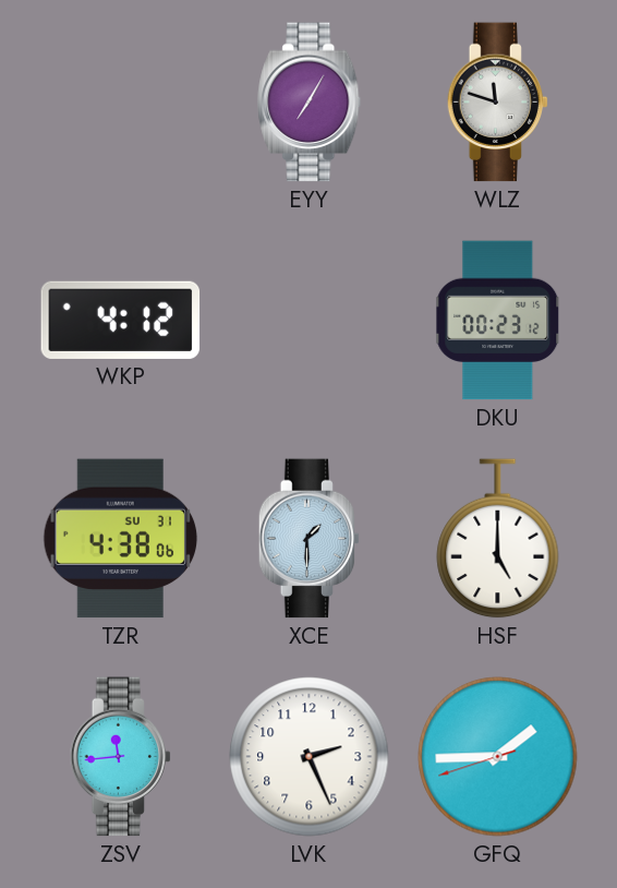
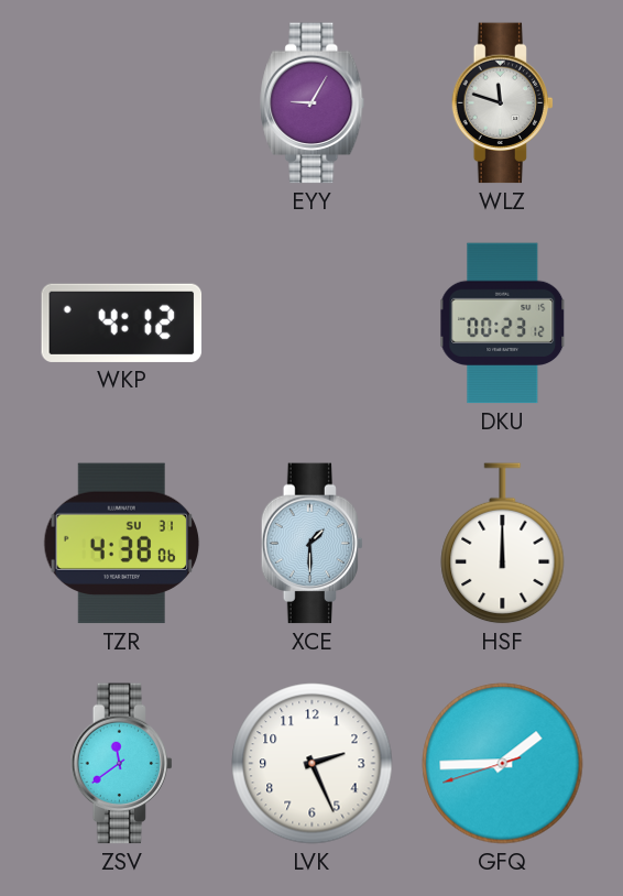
EYY: 7:05 -> 9:05 (313, 103)
HSF: 5:00 -> 12:00 (503, 544)
ZSV: 11:44 -> 11:39 (122, 764)
